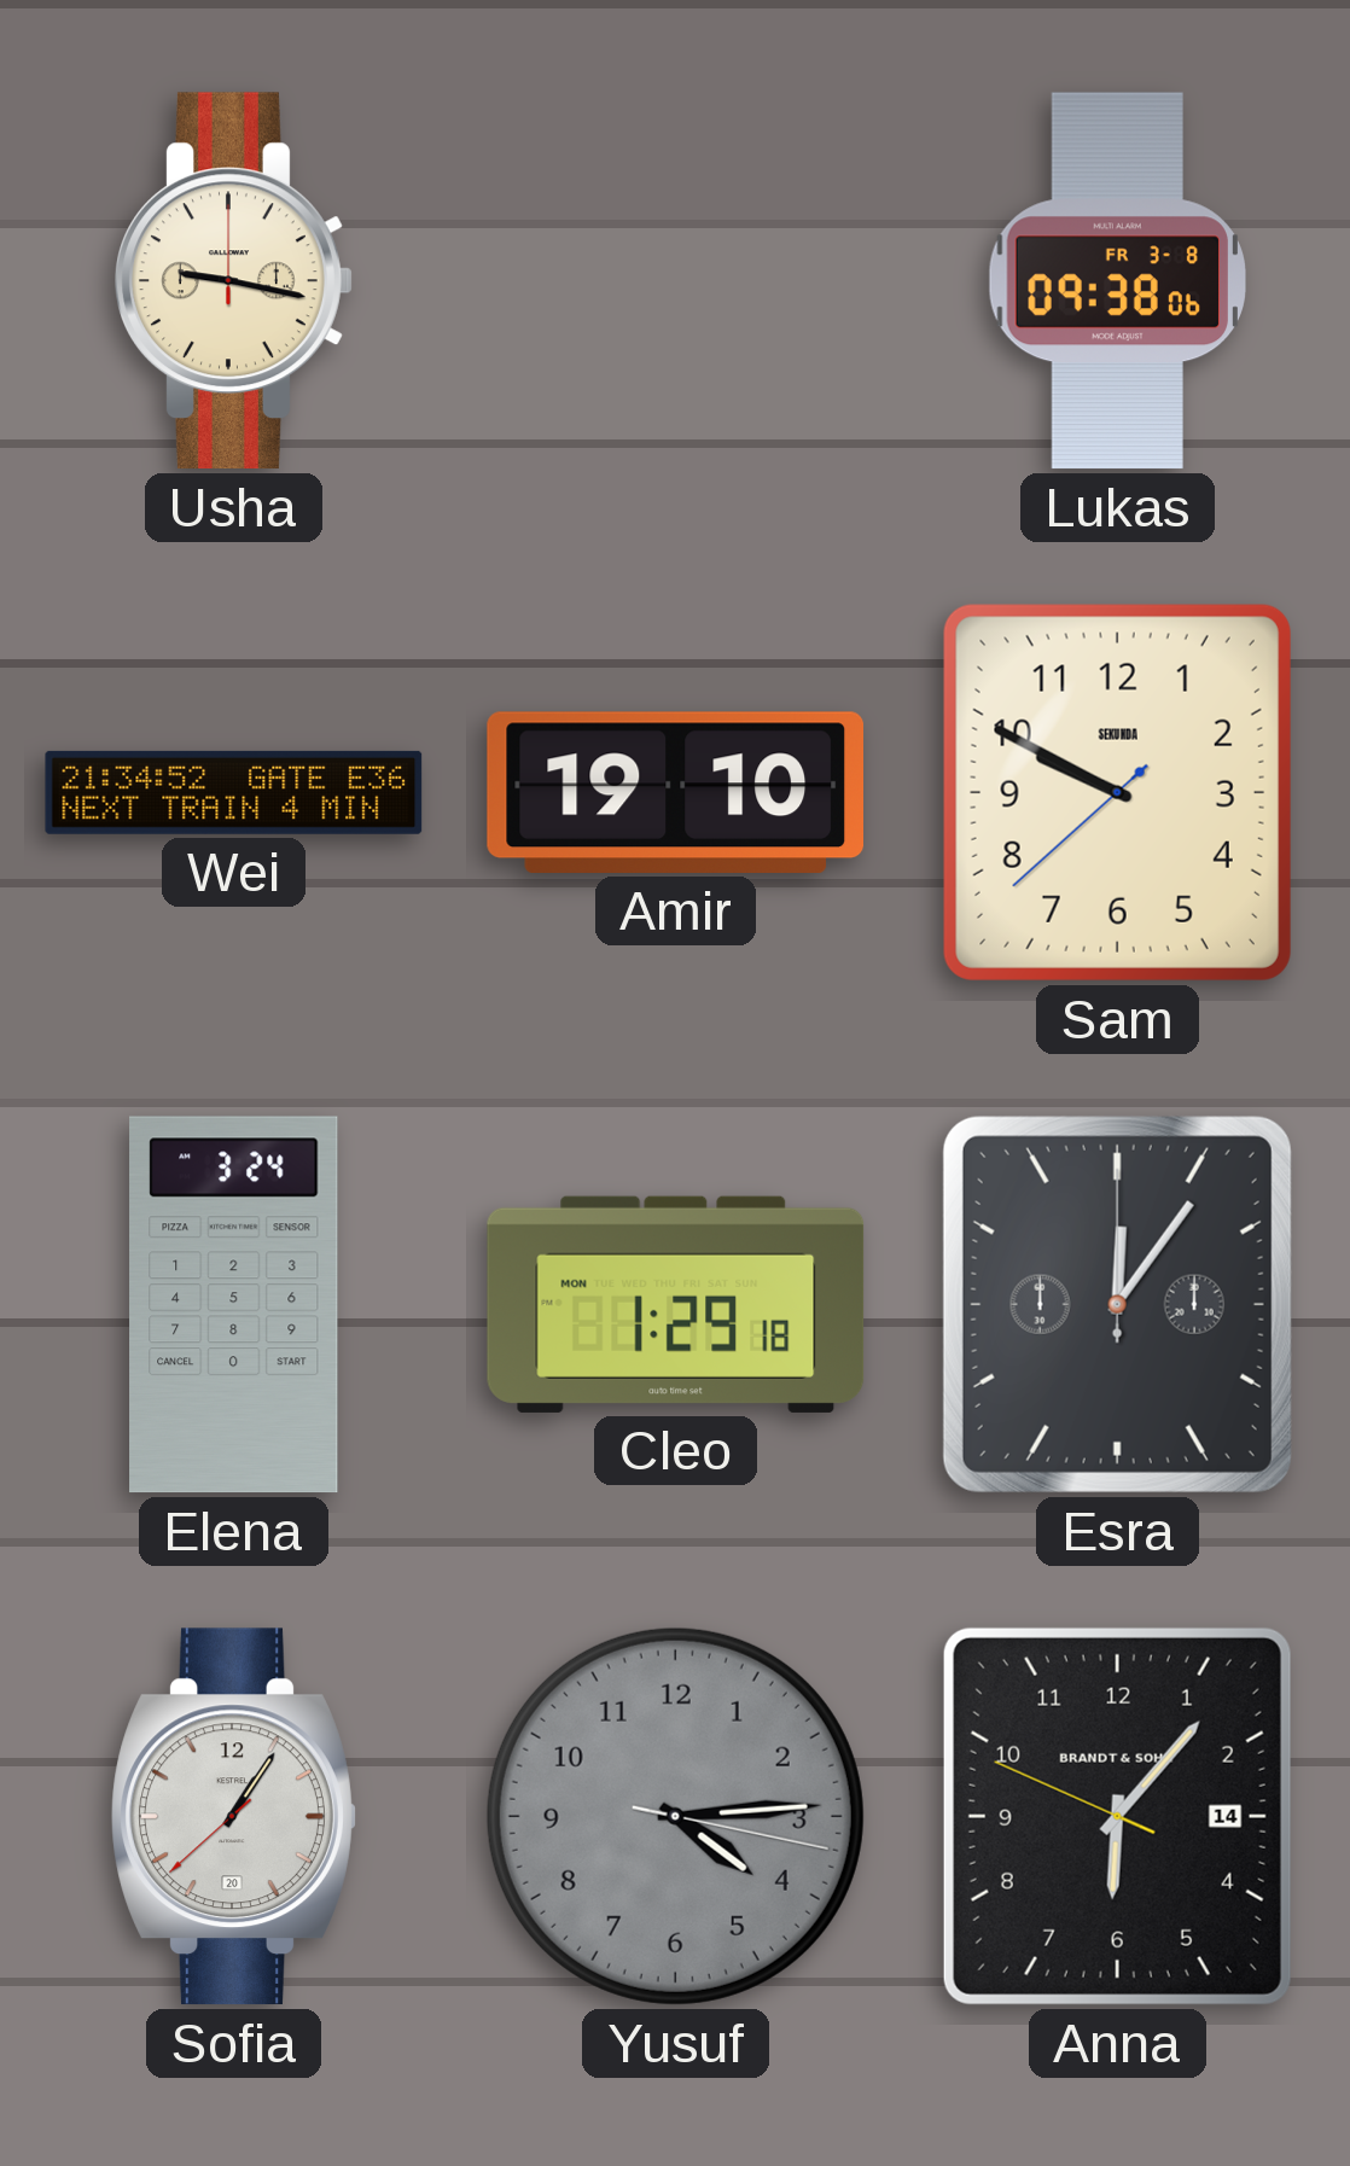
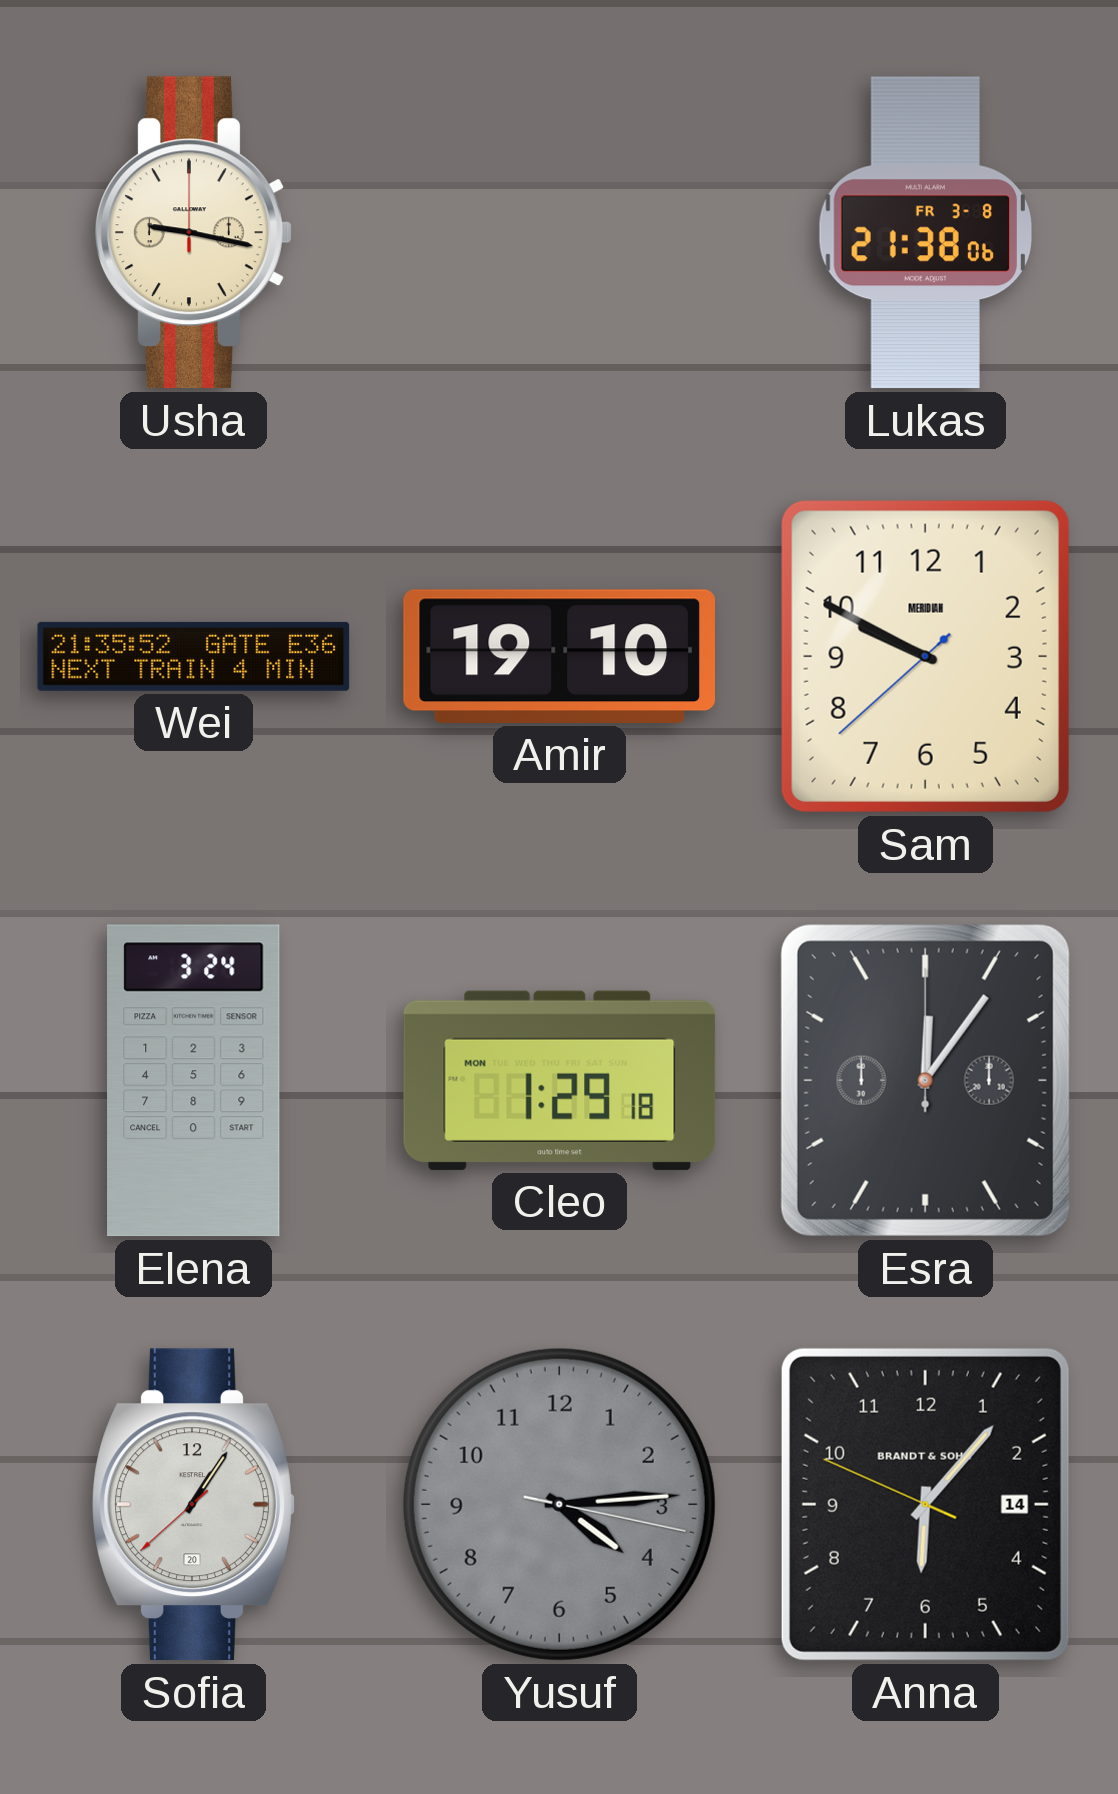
Lukas: 09:38 -> 21:38 (925, 233)
Wei: 21:34 -> 21:35 (194, 656)
Sam brand: SEKUNDA -> MERIDIAN (925, 656)
